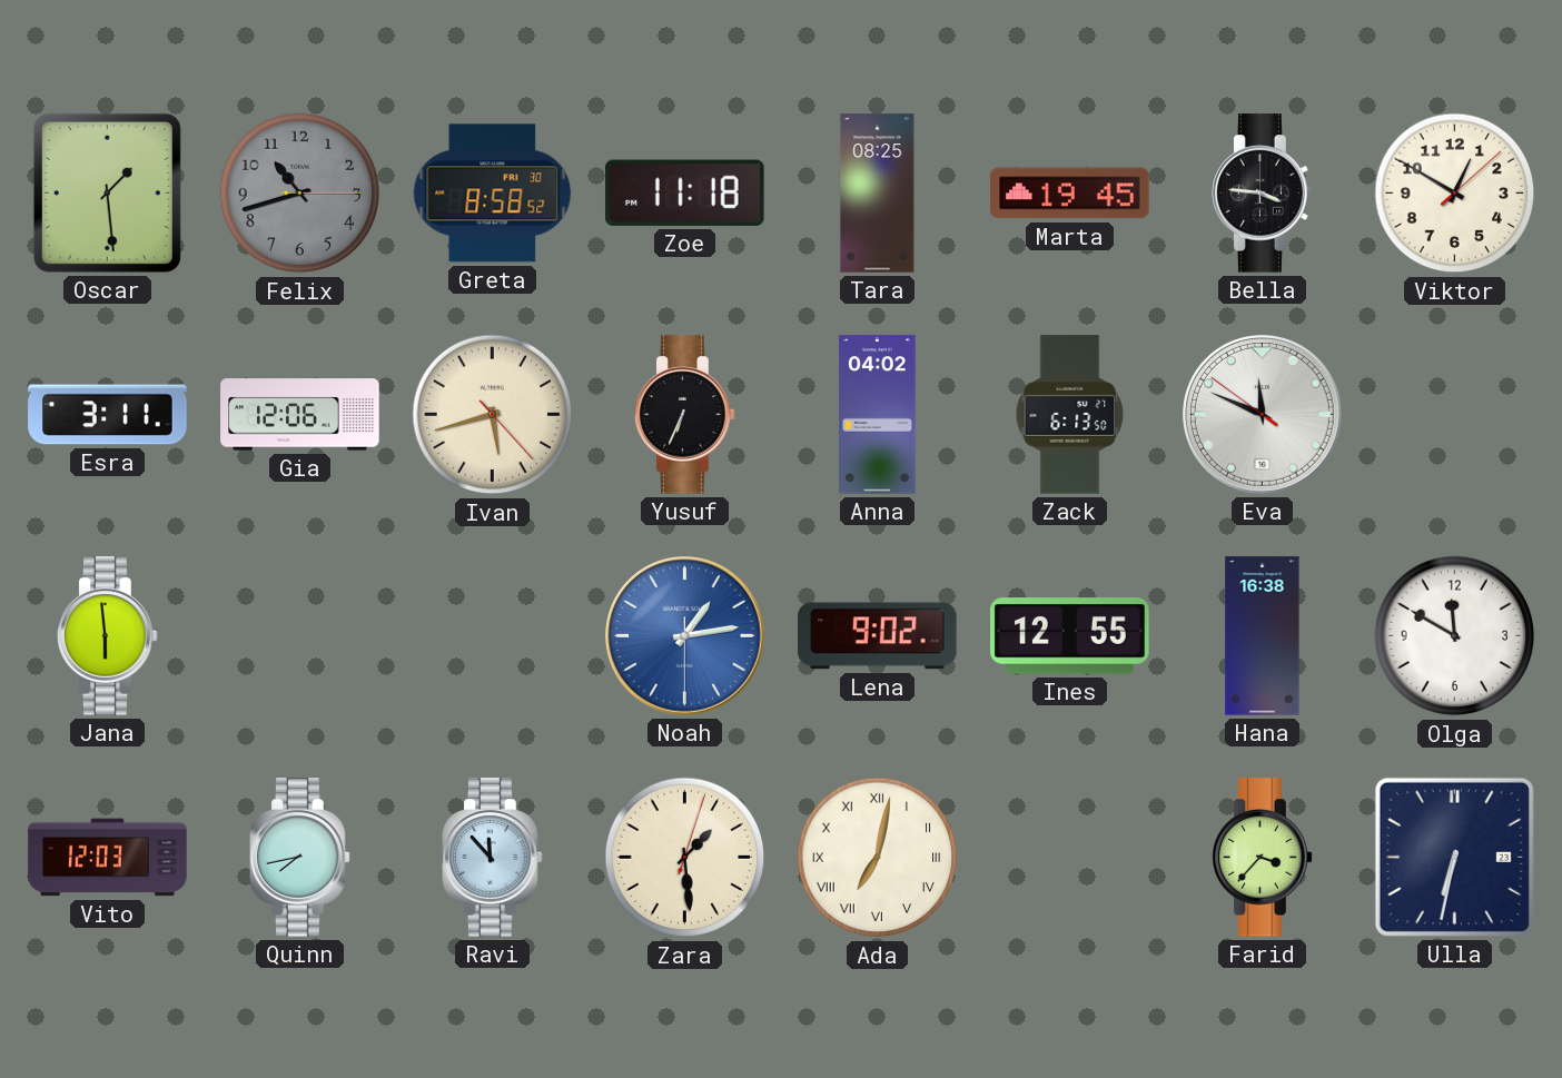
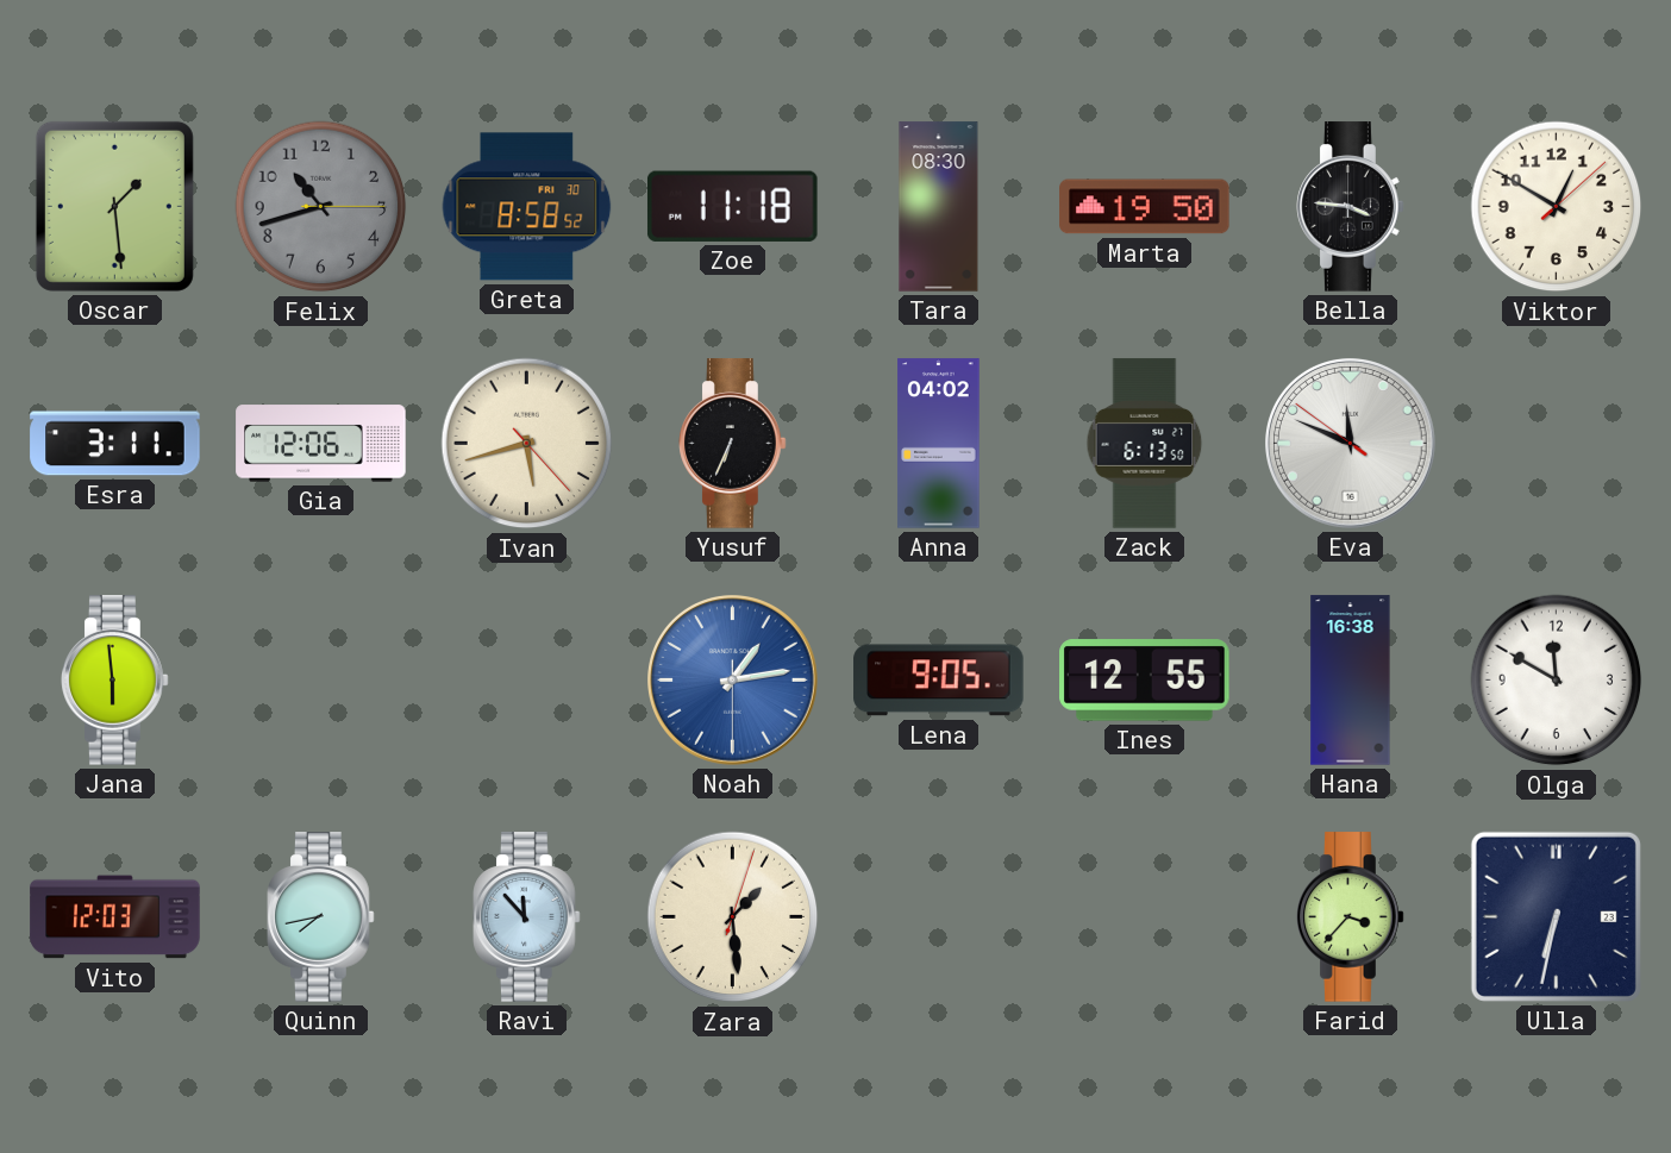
Tara: 08:25 -> 08:30 (939, 207)
Marta: 19:45 -> 19:50 (1145, 207)
Lena: 9:02 -> 9:05 (939, 681)
Ada: 7:02 -> none (878, 858)
